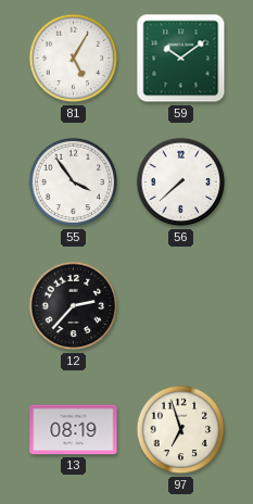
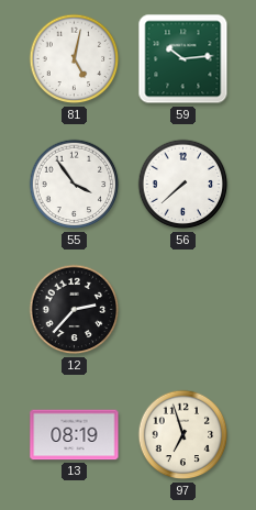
81: 5:05 -> 5:02 (75, 59)
59: 10:09 -> 10:14 (183, 59)
